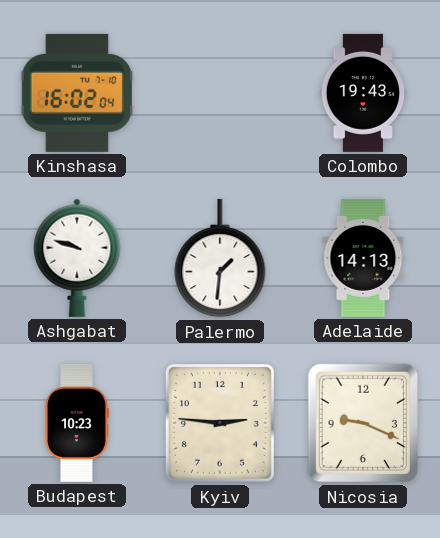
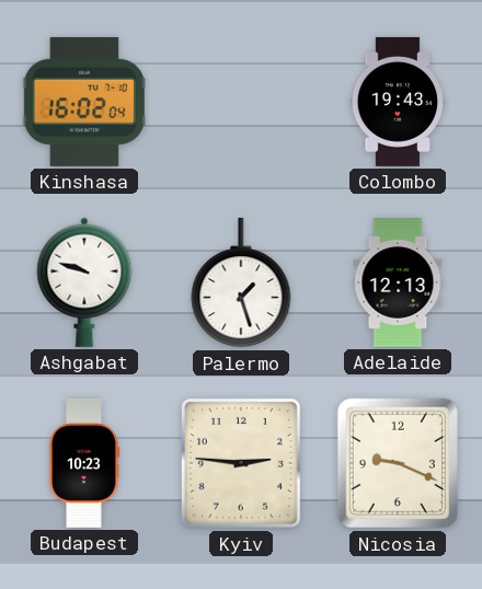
Palermo: 1:31 -> 1:27 (241, 282)
Adelaide: 14:13 -> 12:13 (398, 282)
